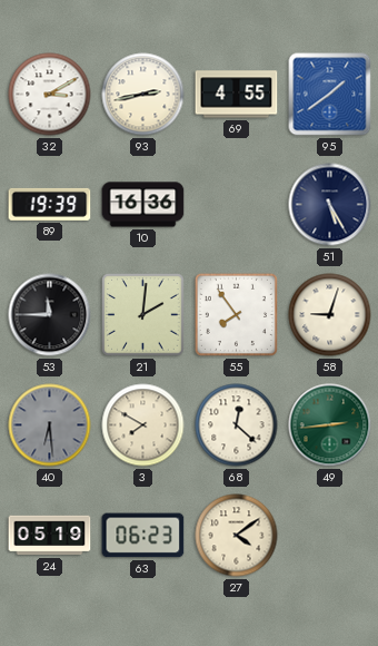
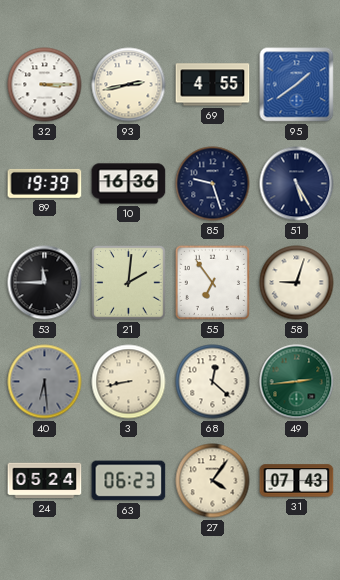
32: 3:10 -> 3:15 (45, 85)
85: none -> 9:27 (213, 184)
55: 7:54 -> 6:54 (212, 282)
3: 7:50 -> 8:43 (129, 382)
24: 05:19 -> 05:24 (45, 481)
27: 4:09 -> 4:06 (213, 481)
31: none -> 07:43 (297, 481)
